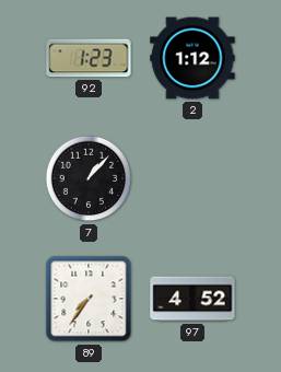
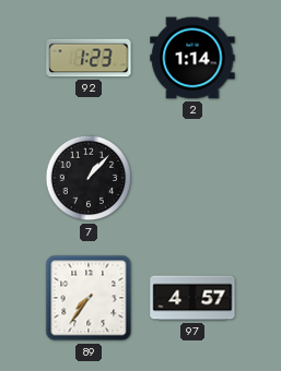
2: 1:12 -> 1:14 (192, 58)
97: 4:52 -> 4:57 (192, 298)
